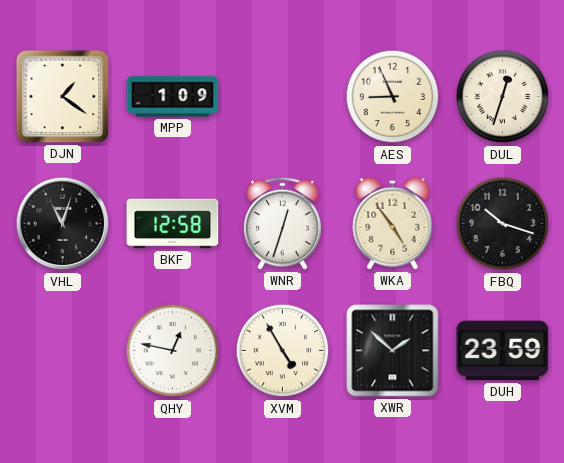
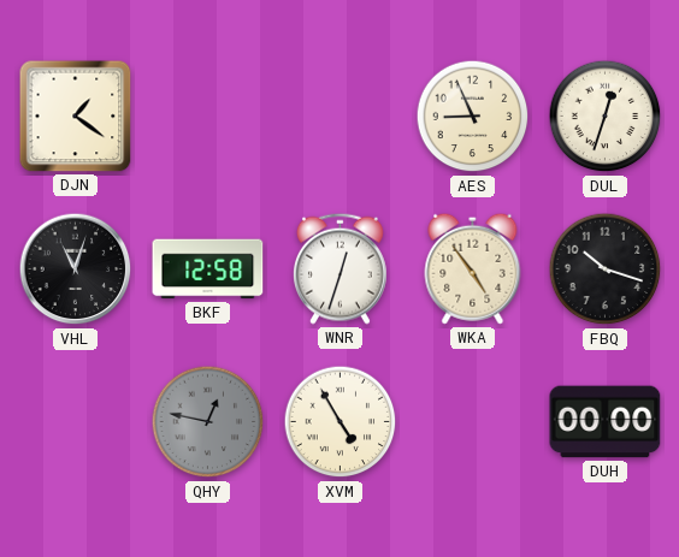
MPP: 1:09 -> none (173, 97)
QHY dial: white -> grey (208, 422)
XWR: 1:52 -> none (393, 351)
DUH: 23:59 -> 00:00 (606, 422)
